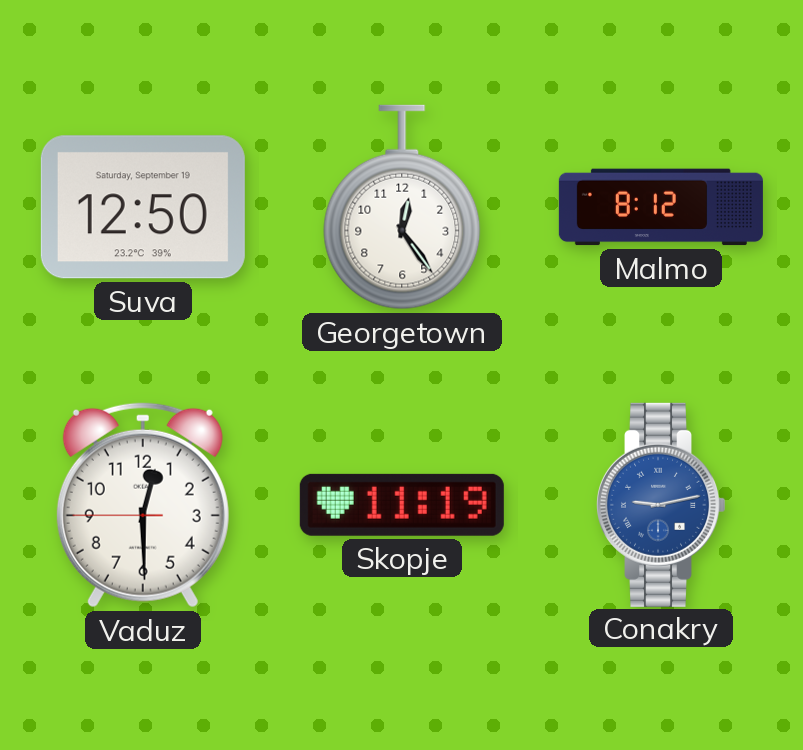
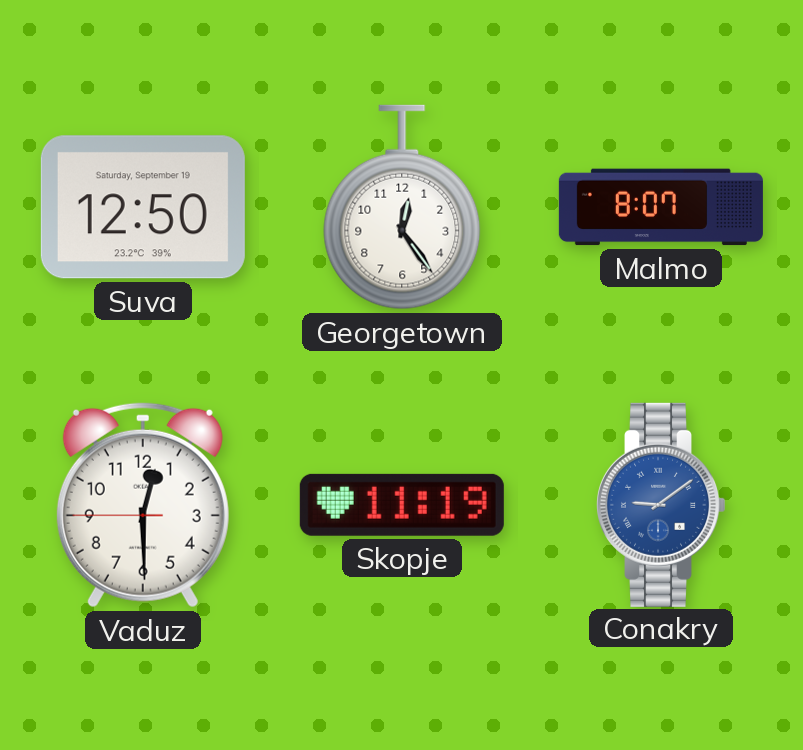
Malmo: 8:12 -> 8:07 (661, 207)
Conakry: 9:13 -> 9:09 (662, 505)
